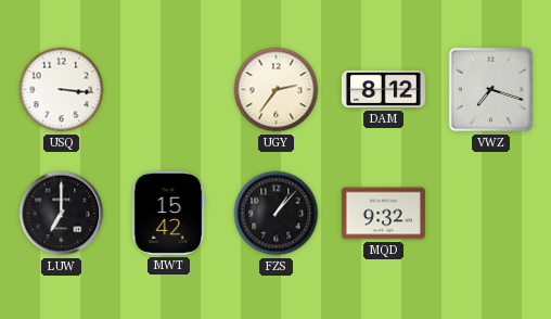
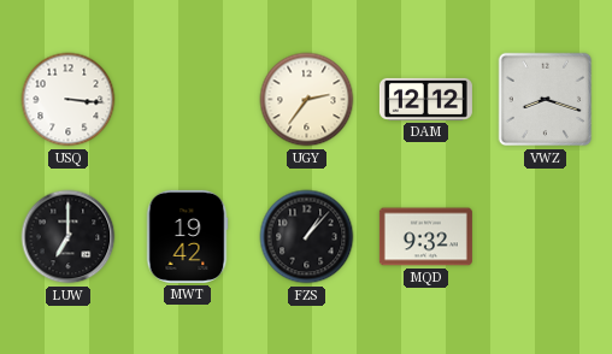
DAM: 8:12 -> 12:12 (425, 99)
VWZ: 7:18 -> 8:18 (546, 100)
MWT: 15:42 -> 19:42 (187, 236)
